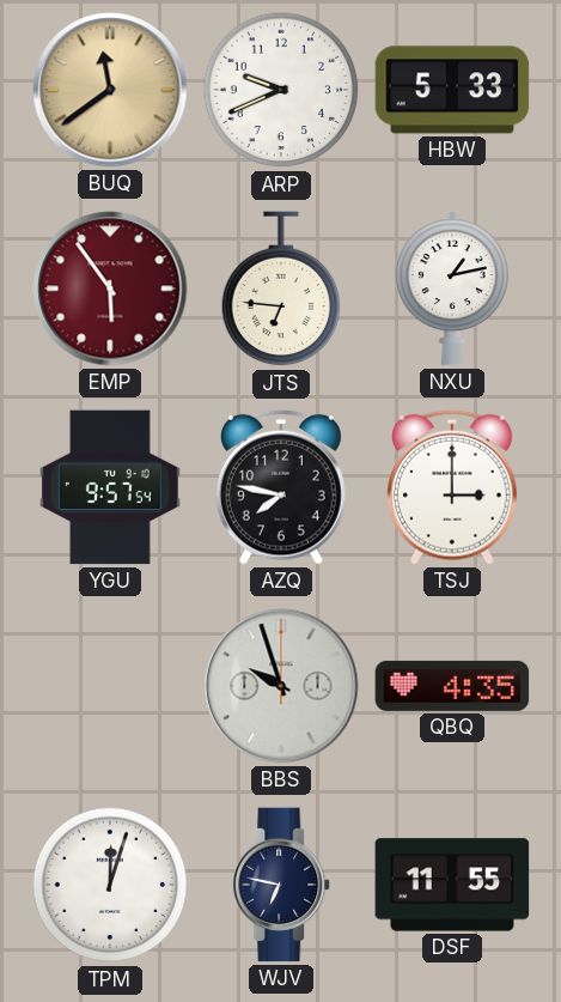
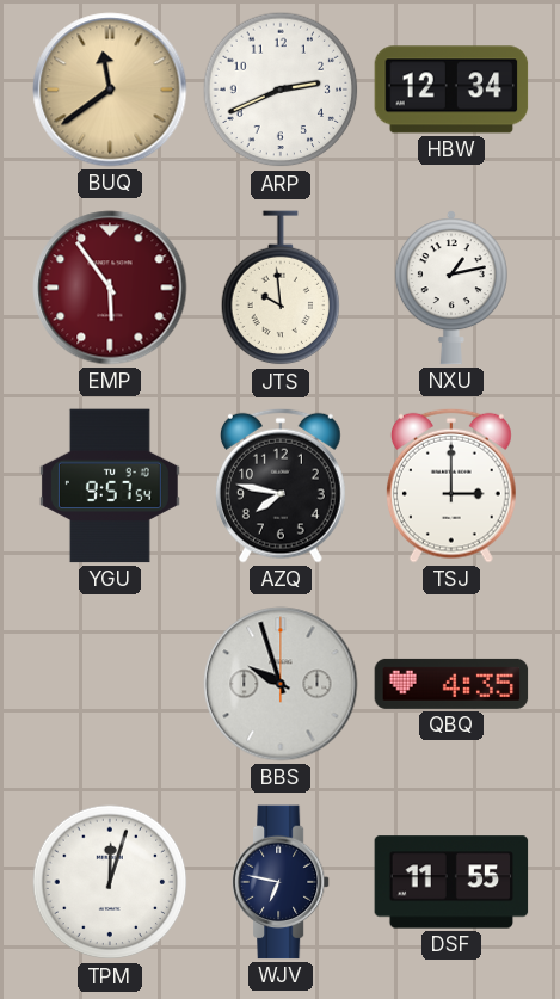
ARP: 9:41 -> 2:41 (281, 90)
HBW: 5:33 -> 12:34 (451, 90)
JTS: 6:46 -> 9:59 (281, 289)
